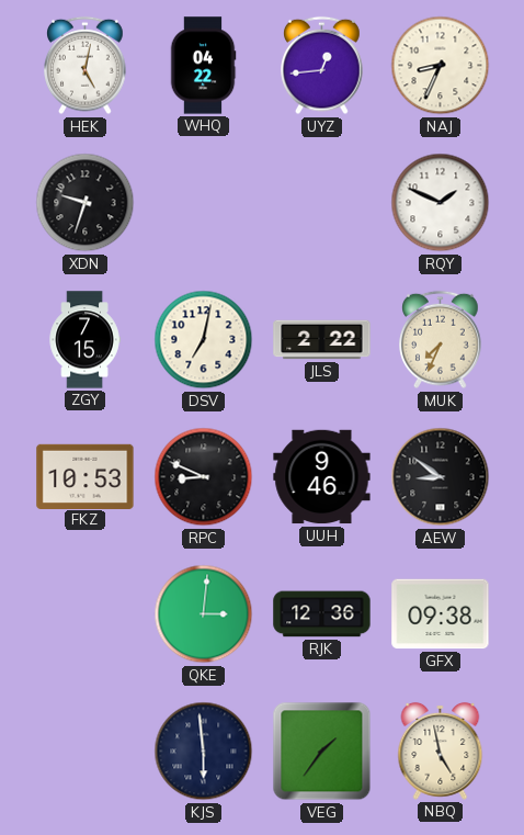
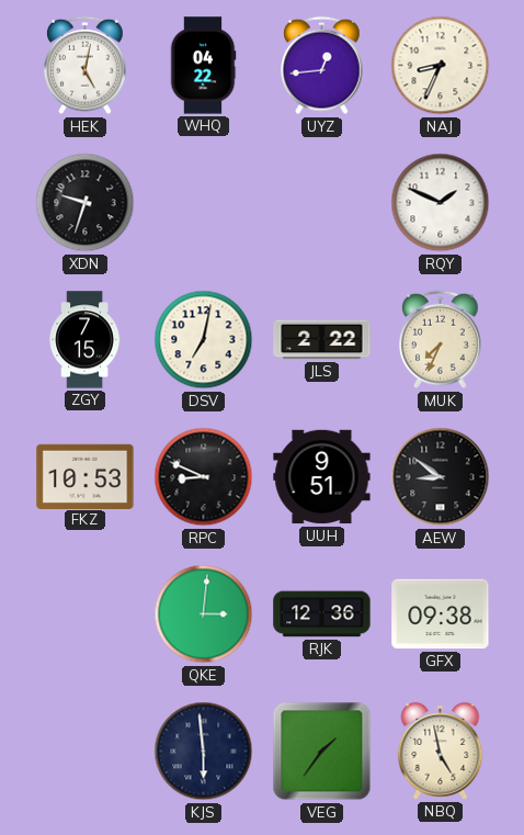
UUH: 9:46 -> 9:51 (322, 477)
